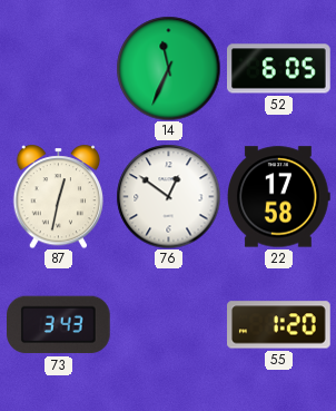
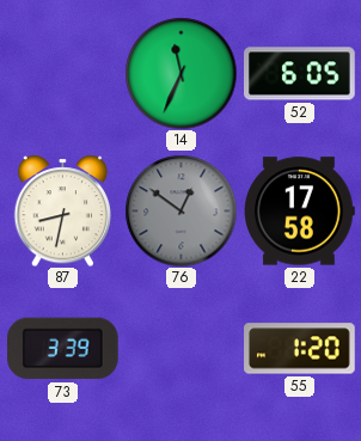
87: 12:32 -> 8:32 (63, 210)
76 dial: white -> grey (180, 210)
73: 3:43 -> 3:39 (63, 349)
